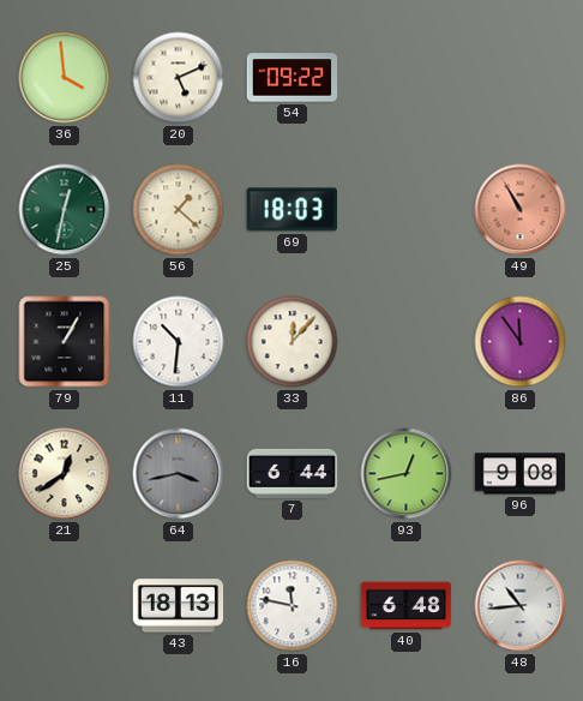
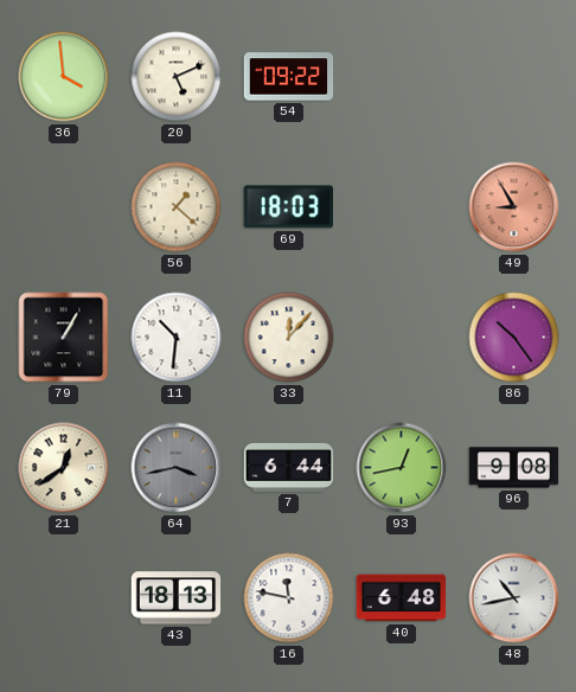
25: 12:32 -> none (65, 210)
49: 10:55 -> 8:55 (514, 207)
86: 11:54 -> 10:24 (514, 338)
48: 10:44 -> 10:43 (514, 598)
